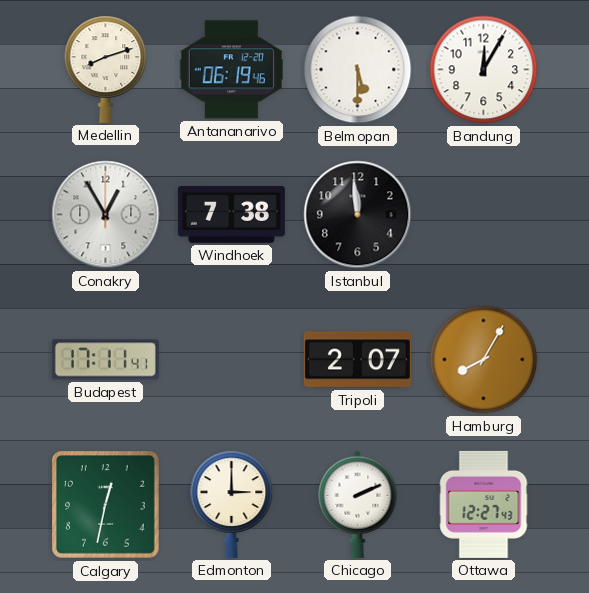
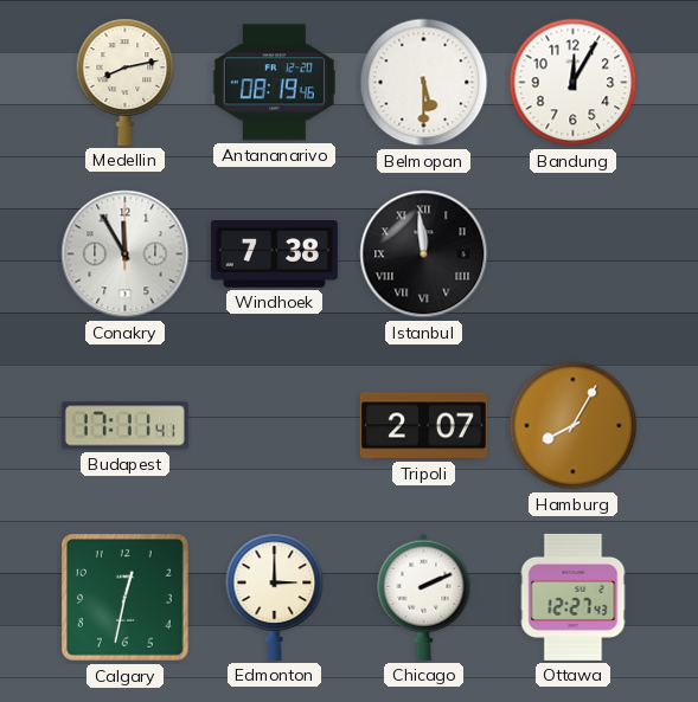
Medellin: 8:12 -> 8:13 (126, 82)
Antananarivo: 06:19 -> 08:19 (274, 83)
Conakry: 12:55 -> 11:55 (126, 255)
Istanbul numerals: Arabic -> Roman (424, 255)
